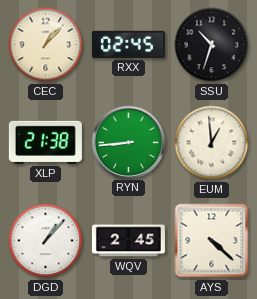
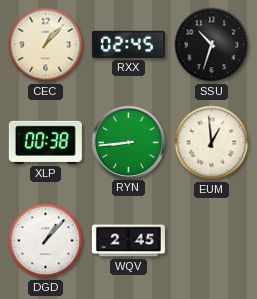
XLP: 21:38 -> 00:38 (45, 142)
AYS: 4:22 -> none (212, 241)
